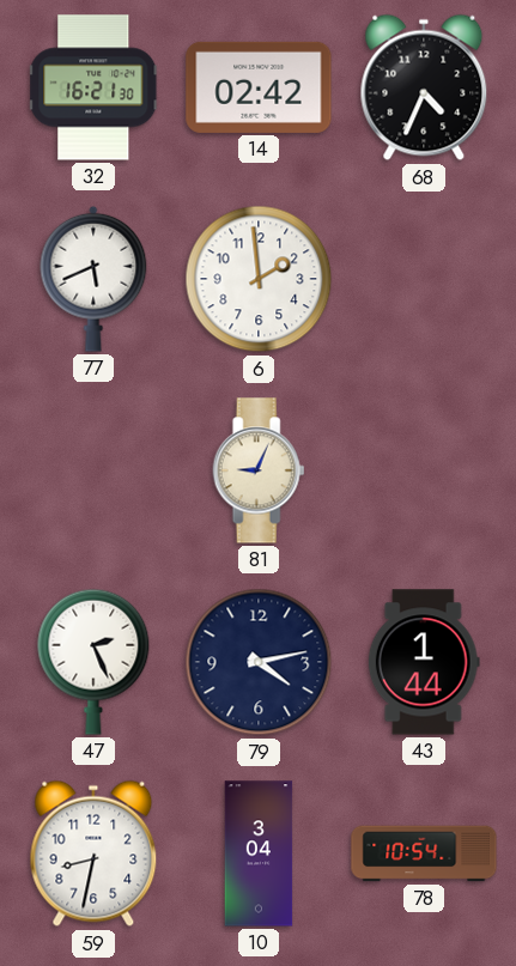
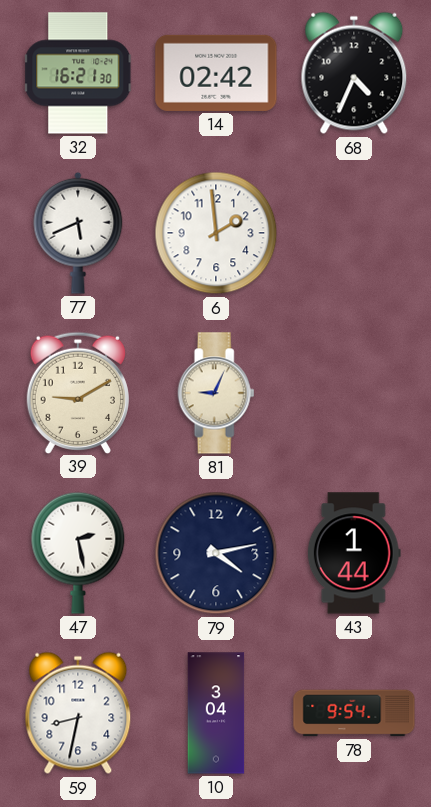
39: none -> 9:10 (77, 392)
47: 2:26 -> 2:28 (78, 553)
78: 10:54 -> 9:54 (354, 713)
